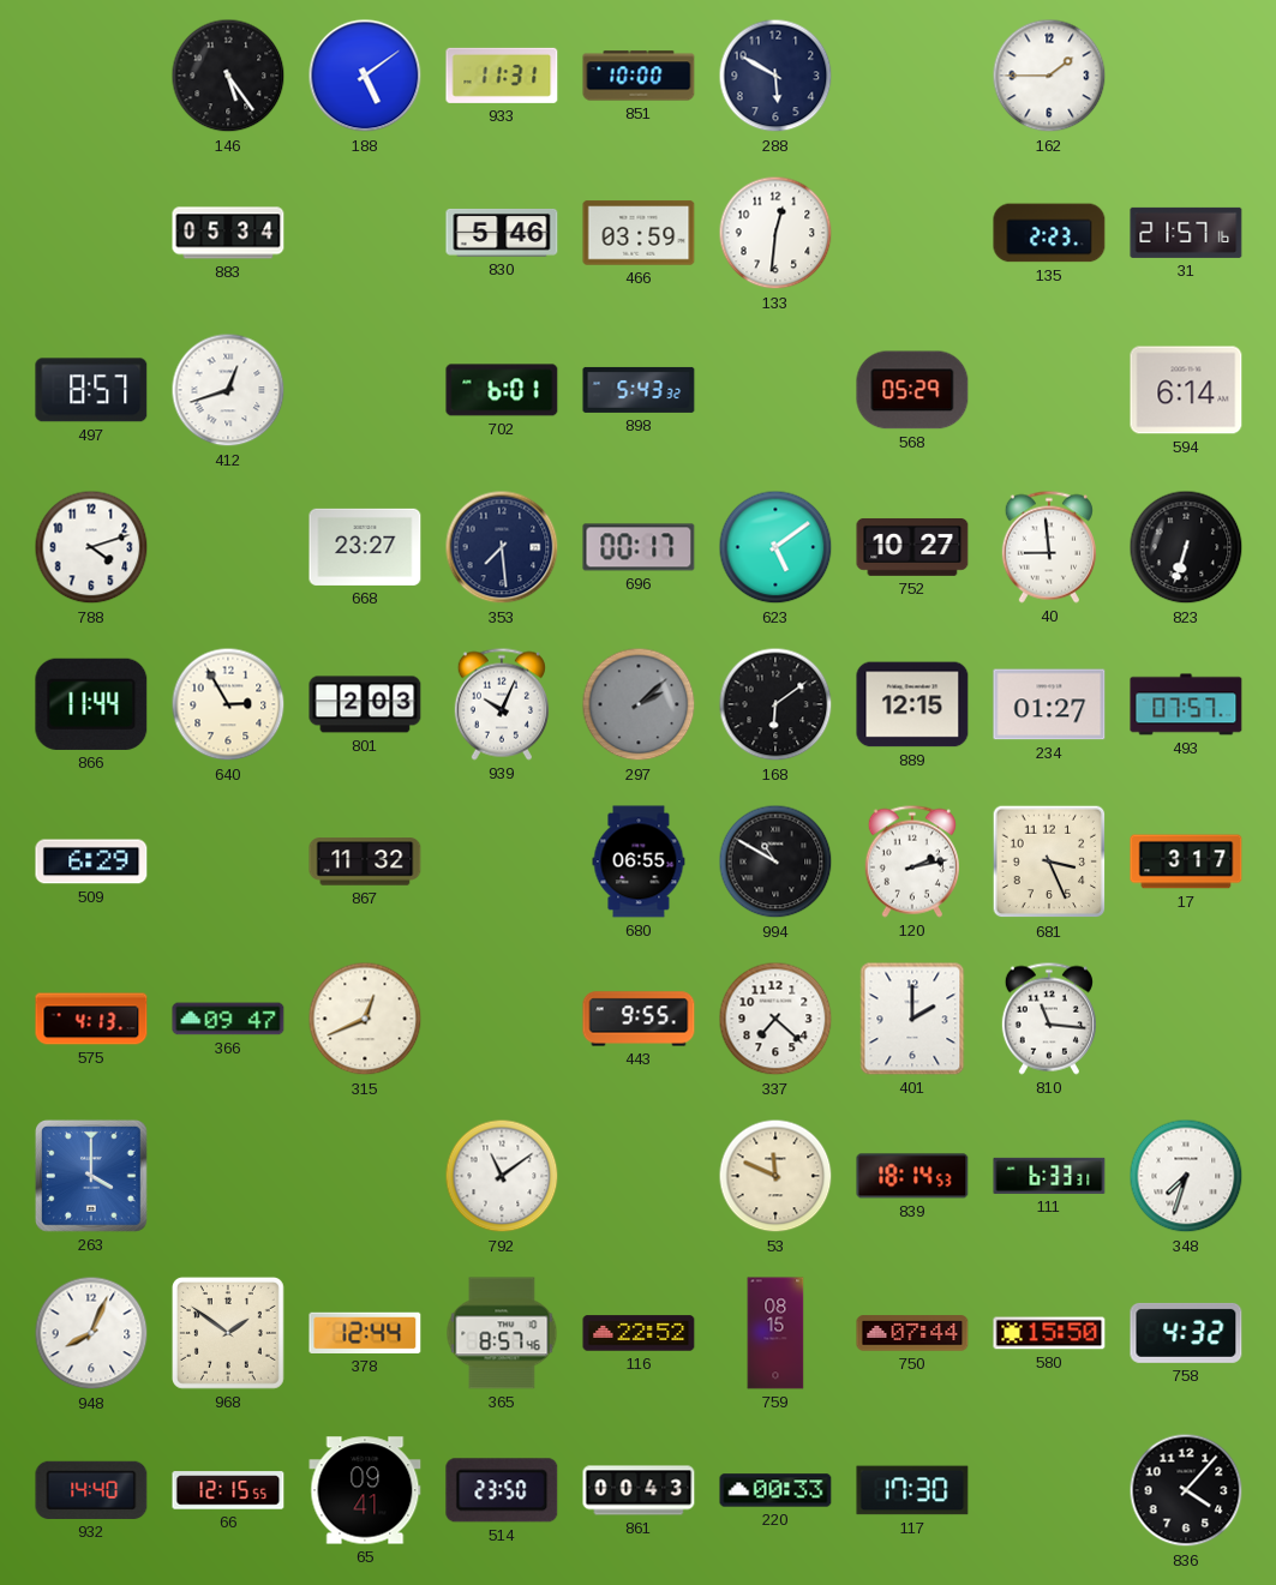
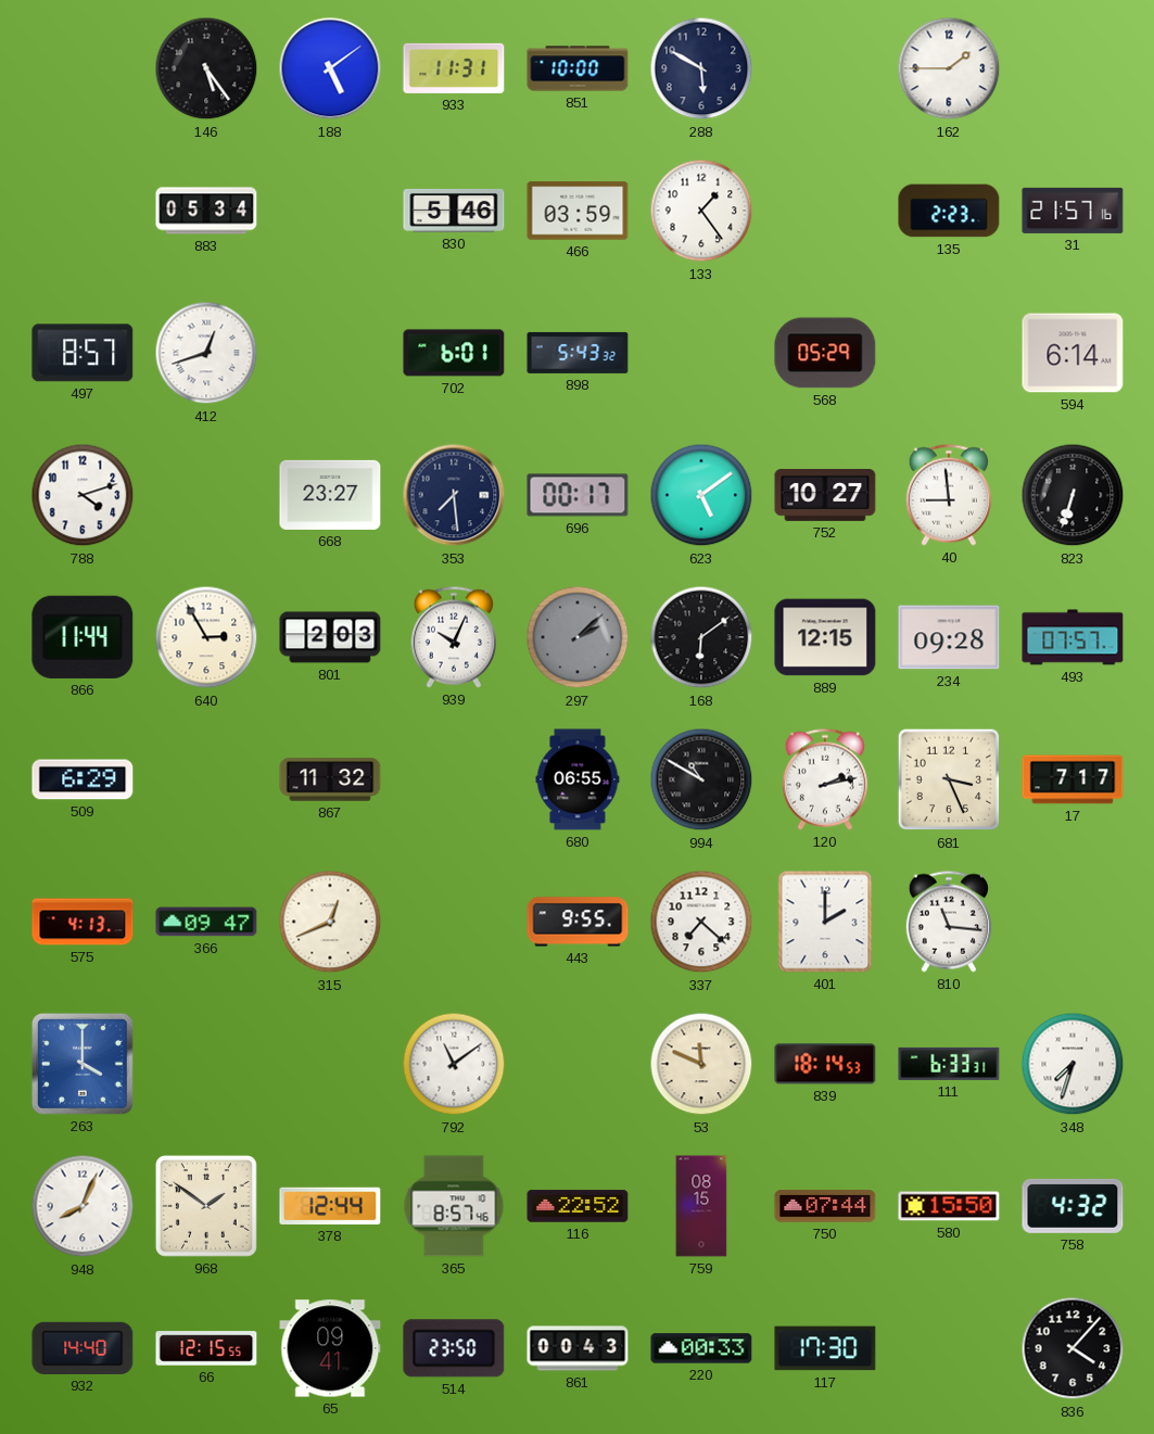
133: 12:31 -> 1:24 (701, 211)
234: 01:27 -> 09:28 (949, 637)
17: 3:17 -> 7:17 (1073, 779)
